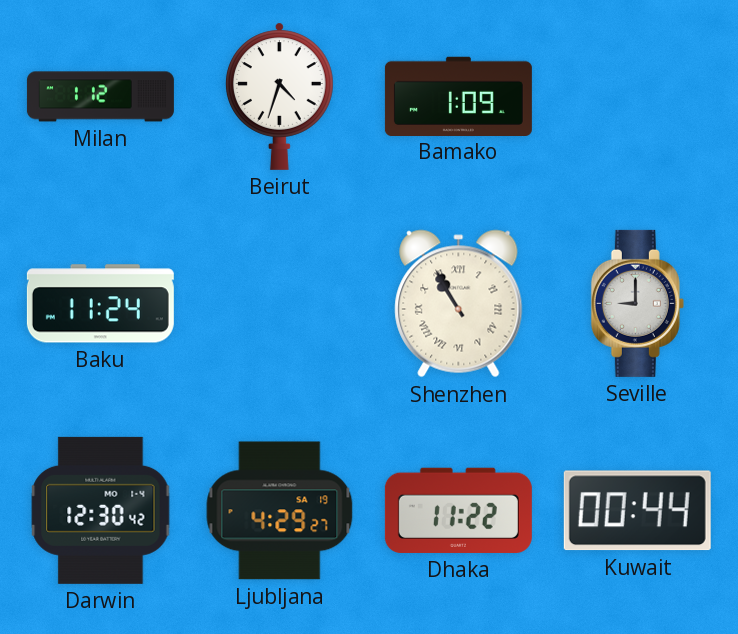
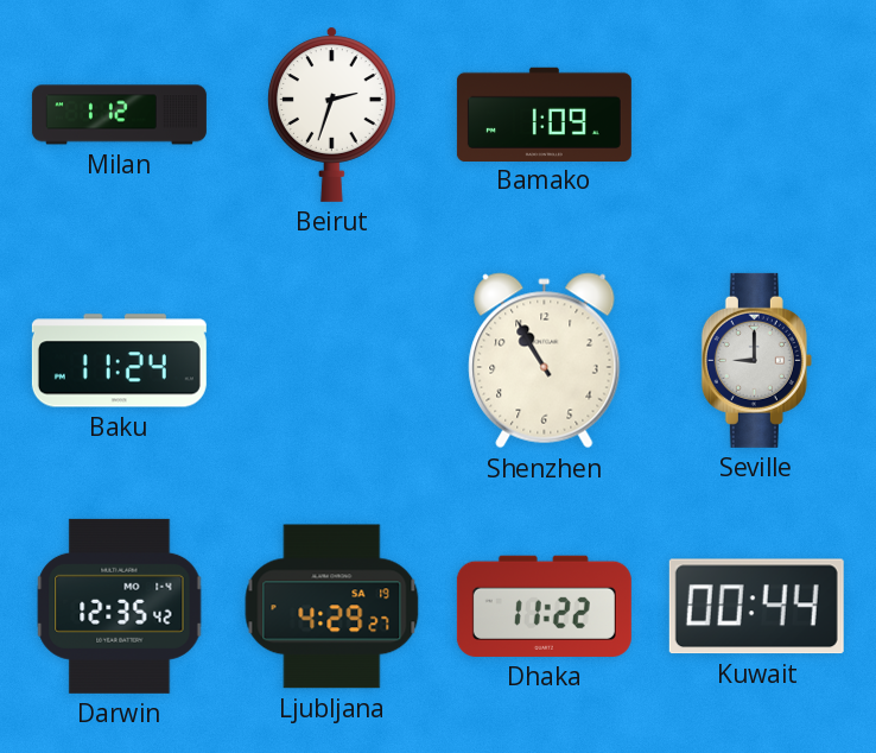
Beirut: 4:33 -> 2:33 (331, 114)
Shenzhen numerals: Roman -> Arabic (545, 361)
Darwin: 12:30 -> 12:35 (120, 606)
